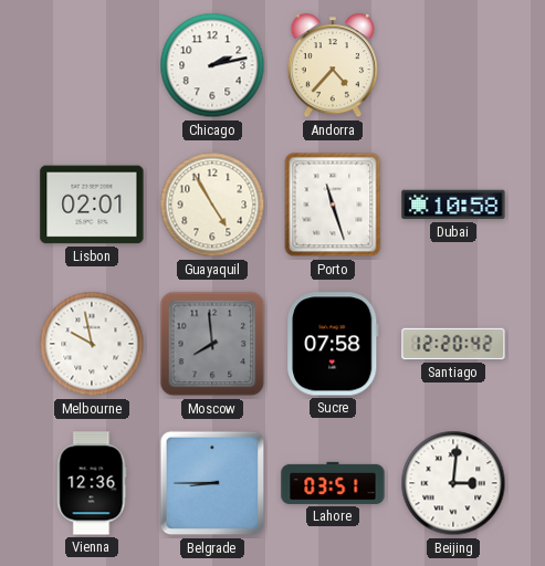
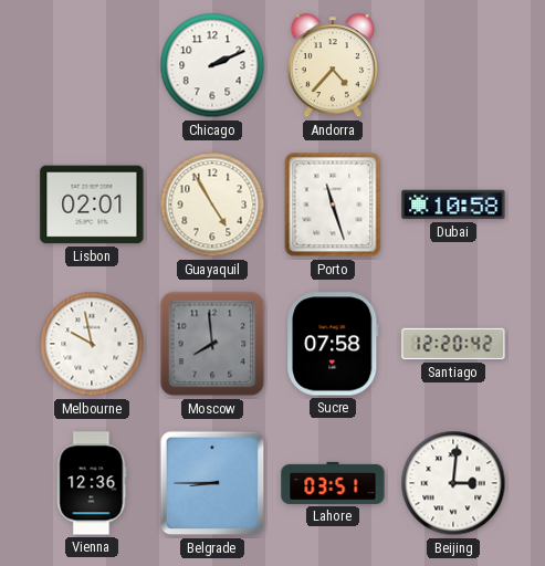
Chicago: 2:13 -> 2:11 (212, 65)
